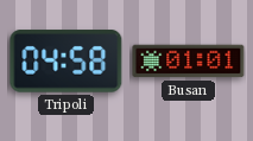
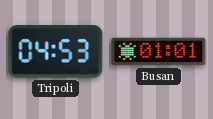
Tripoli: 04:58 -> 04:53 (56, 52)
